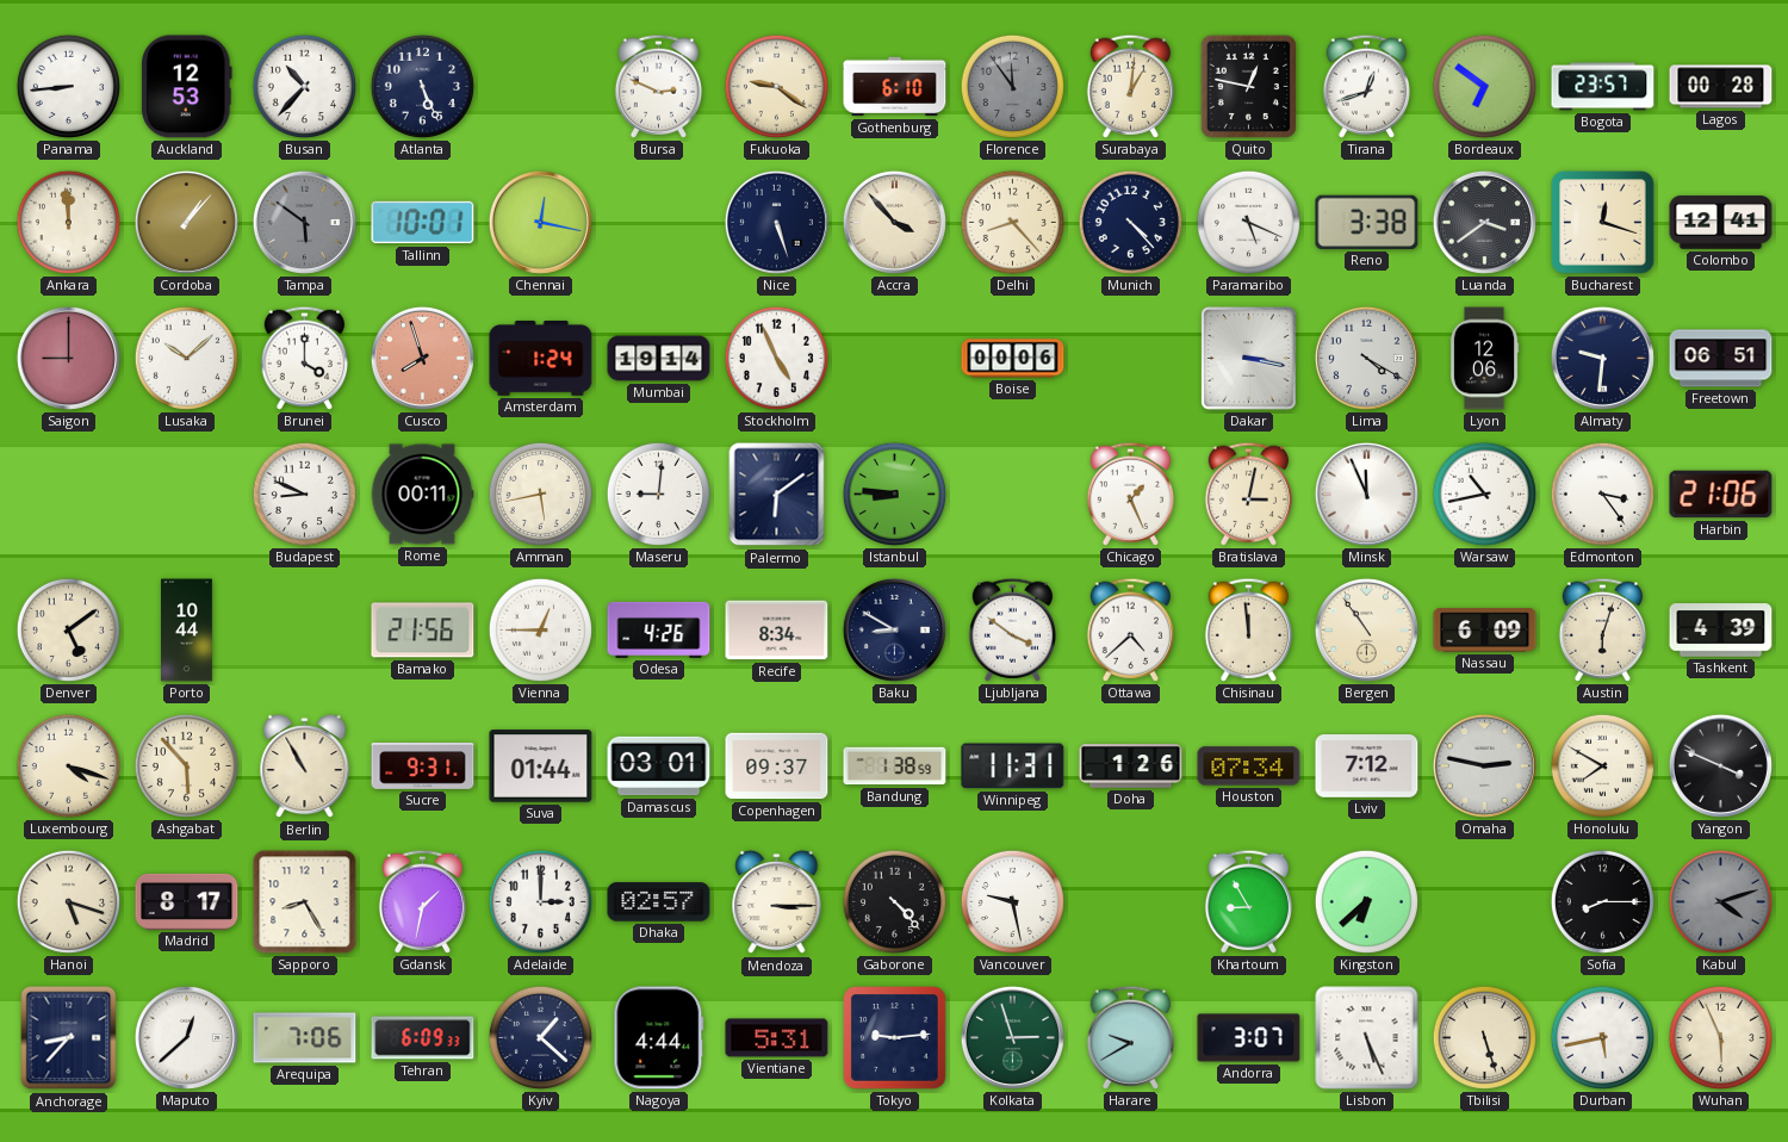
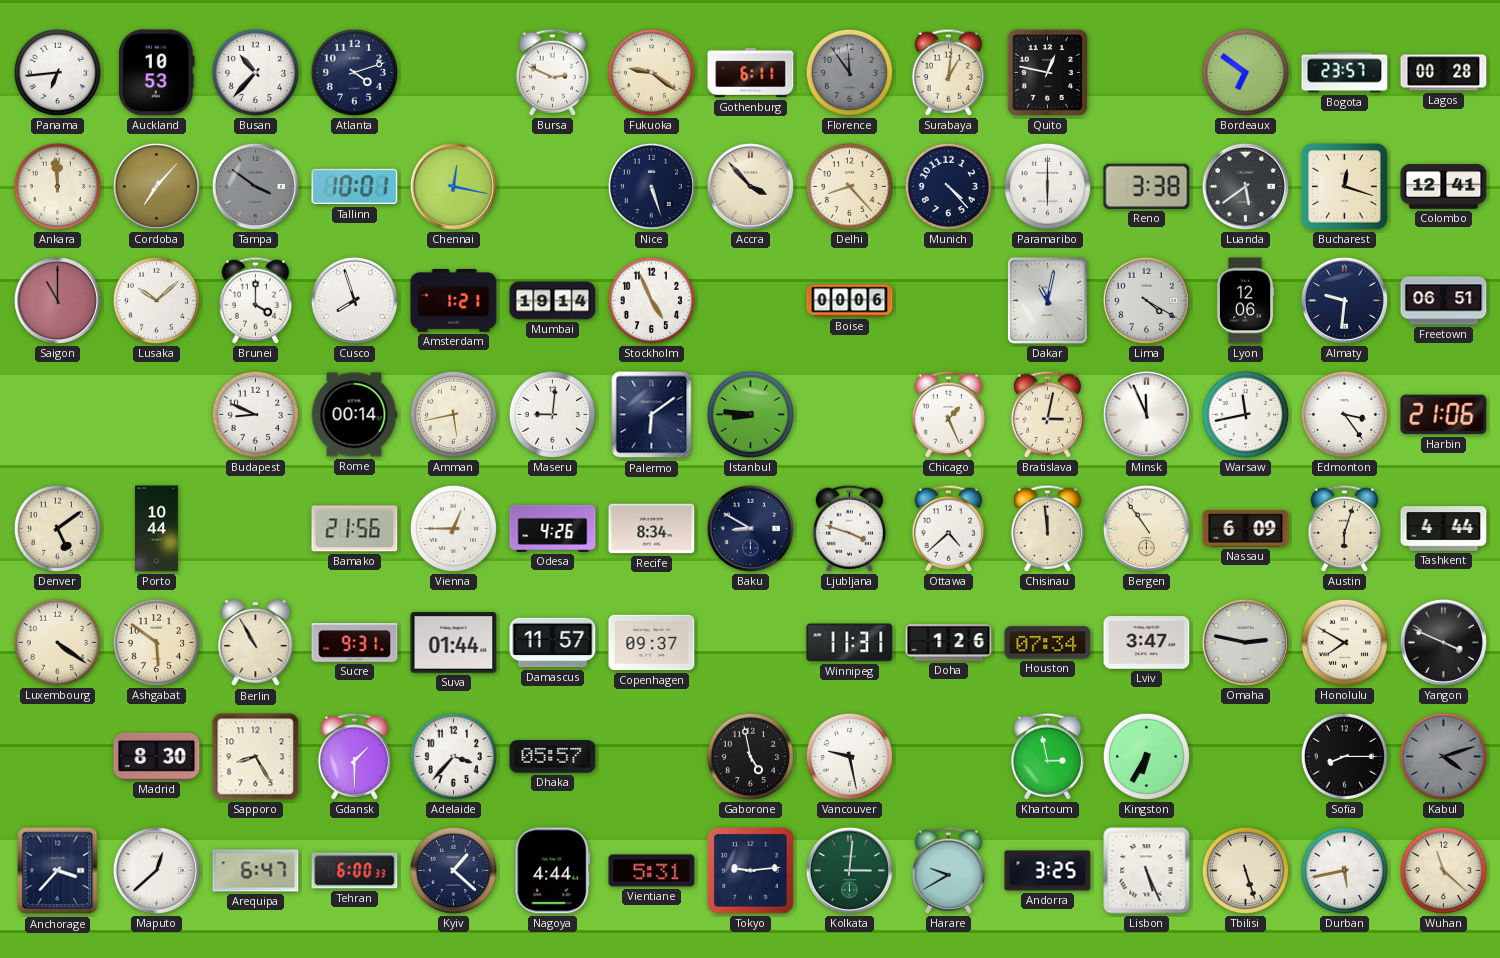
Panama: 8:44 -> 6:44 (57, 72)
Auckland: 12:53 -> 10:53 (157, 73)
Atlanta: 5:26 -> 4:12 (354, 72)
Gothenburg: 6:10 -> 6:11 (751, 73)
Tirana: 12:42 -> none (1366, 86)
Cordoba: 1:07 -> 7:07 (156, 186)
Tampa: 5:51 -> 3:51 (255, 186)
Paramaribo: 5:19 -> 6:00 (1047, 186)
Luanda: 3:39 -> 5:39 (1245, 186)
Saigon: 9:00 -> 11:00 (57, 300)
Cusco dial: salmon -> white (354, 300)
Amsterdam: 1:24 -> 1:21 (454, 301)
Dakar: 3:17 -> 11:02 (1048, 301)
Rome: 00:11 -> 00:14 (354, 415)
Warsaw: 10:43 -> 11:43 (1245, 414)
Ljubljana: 3:51 -> 3:48 (849, 528)
Tashkent: 4:39 -> 4:44 (1444, 529)
Luxembourg: 4:18 -> 4:21 (57, 642)
Ashgabat: 5:53 -> 5:51 (156, 642)
Damascus: 03:01 -> 11:57 (553, 643)
Bandung: 1:38 -> none (895, 766)
Lviv: 7:12 -> 3:47 (1147, 643)
Hanoi: 5:18 -> none (68, 901)
Madrid: 8:17 -> 8:30 (157, 756)
Gdansk: 1:32 -> 1:30 (354, 756)
Adelaide: 3:00 -> 3:37 (453, 756)
Dhaka: 02:57 -> 05:57 (553, 757)
Mendoza: 3:15 -> none (777, 902)
Gaborone: 4:23 -> 4:58 (750, 756)
Khartoum: 8:55 -> 2:58 (1047, 756)
Kingston: 6:38 -> 6:35 (1146, 756)
Anchorage: 8:37 -> 3:37 (58, 871)
Arequipa: 7:06 -> 6:47 (256, 871)
Tehran: 6:09 -> 6:00 (355, 871)
Kolkata: 2:57 -> 3:01 (849, 870)
Andorra: 3:07 -> 3:25 (1048, 871)
Wuhan: 5:56 -> 11:22 (1443, 870)
